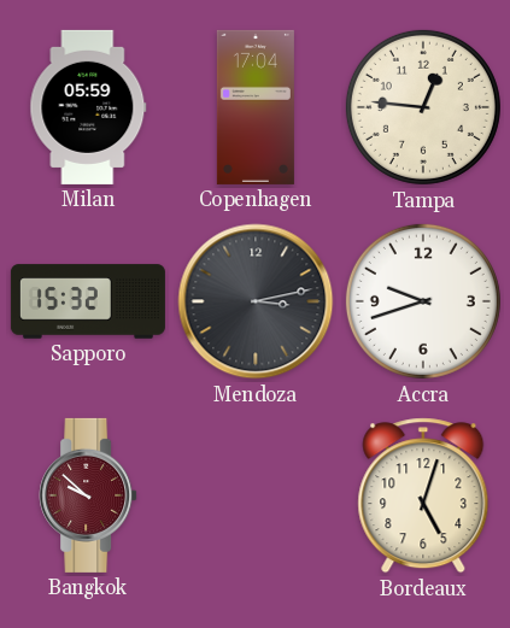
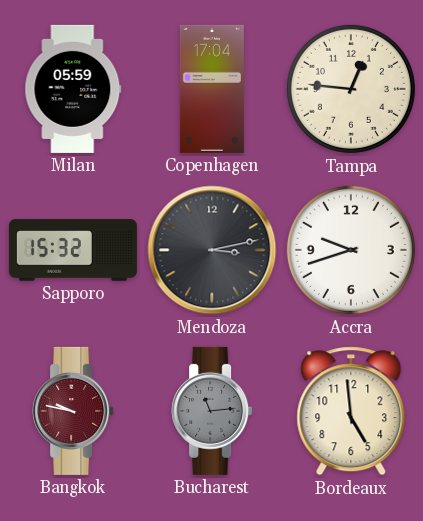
Bangkok: 9:52 -> 9:47 (73, 411)
Bucharest: none -> 11:14 (212, 411)
Bordeaux: 5:03 -> 4:59 (351, 411)
